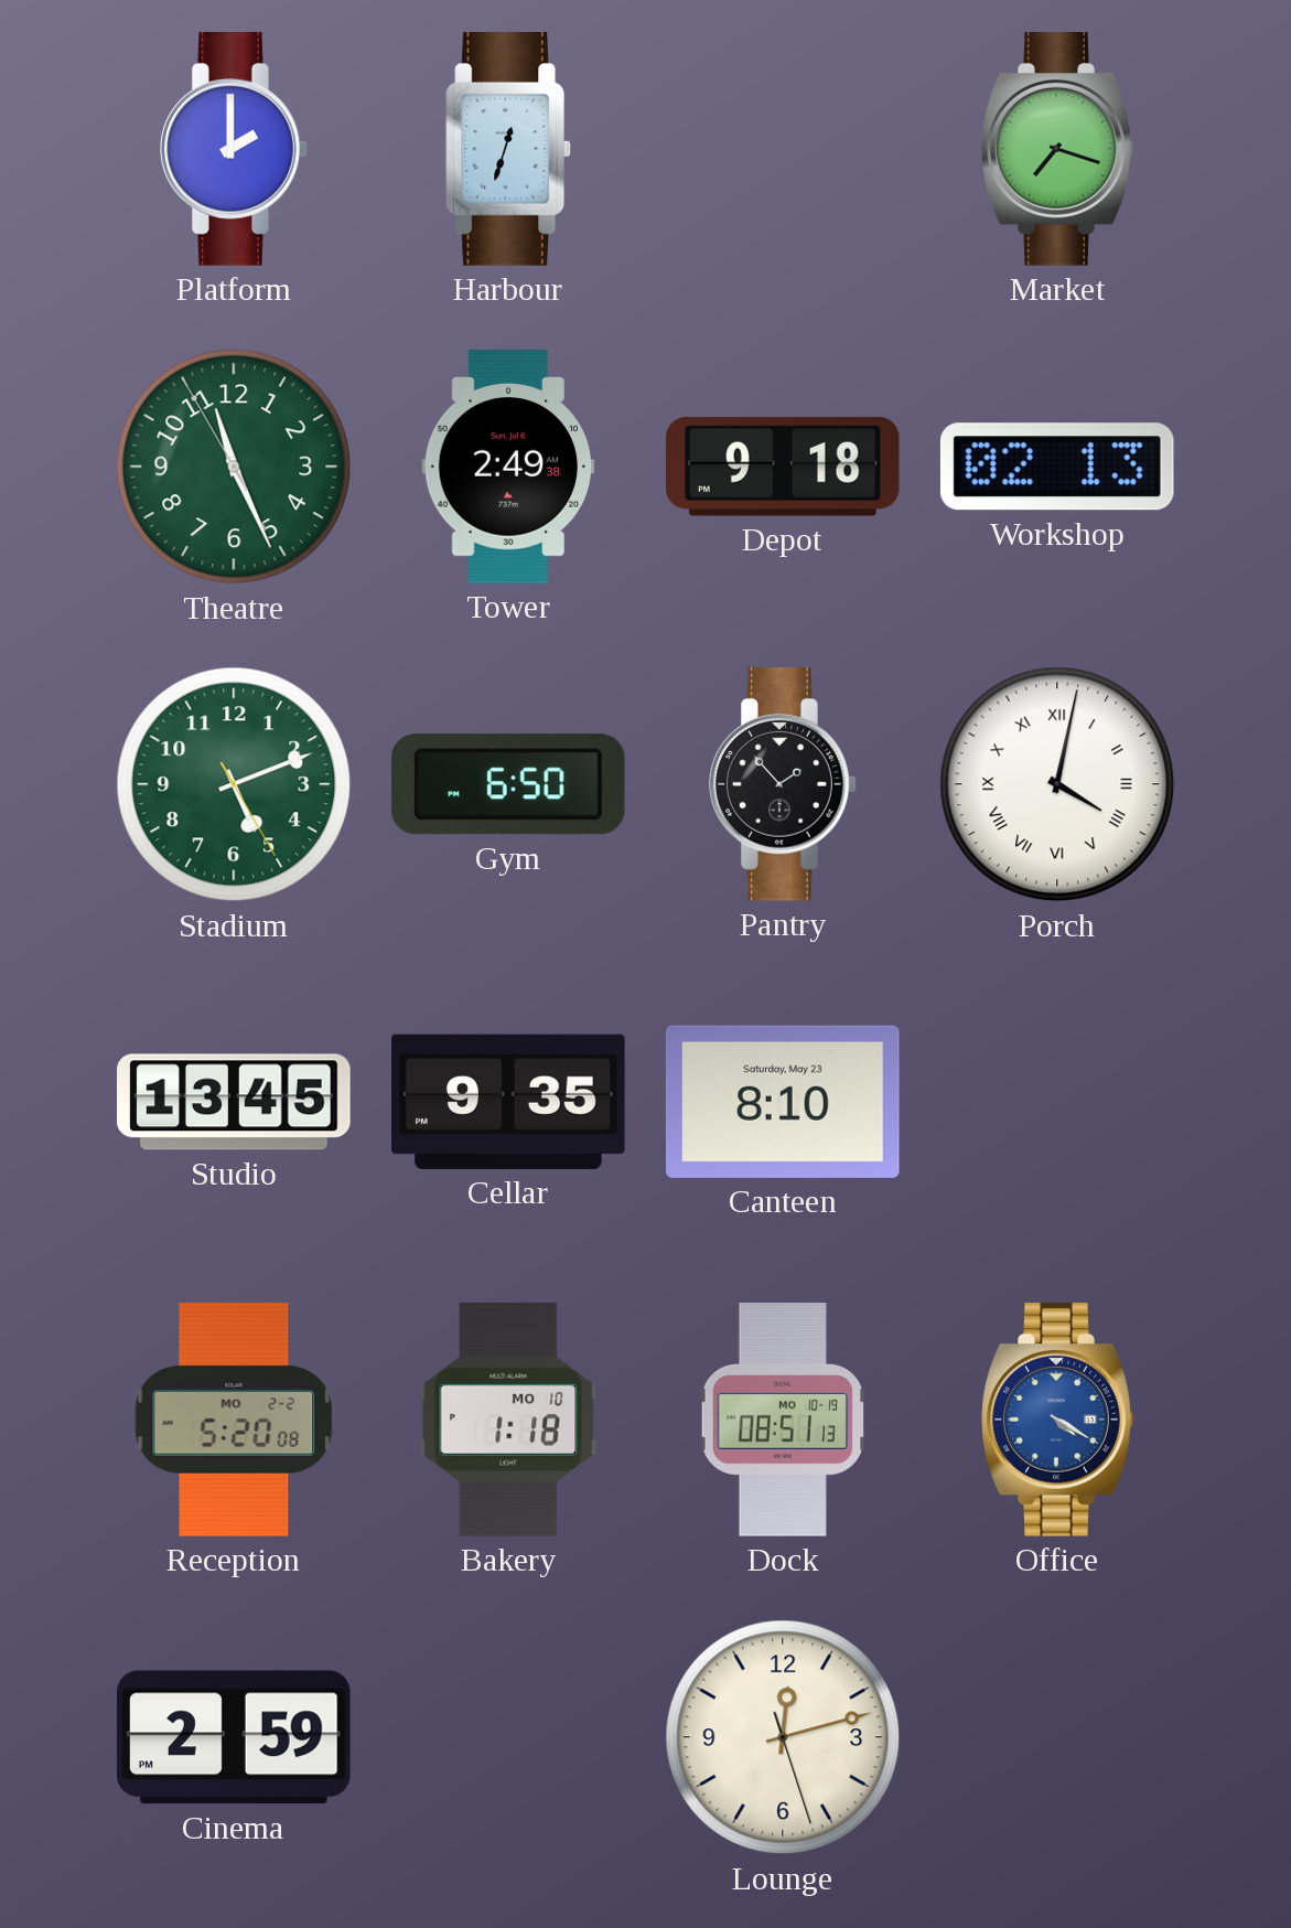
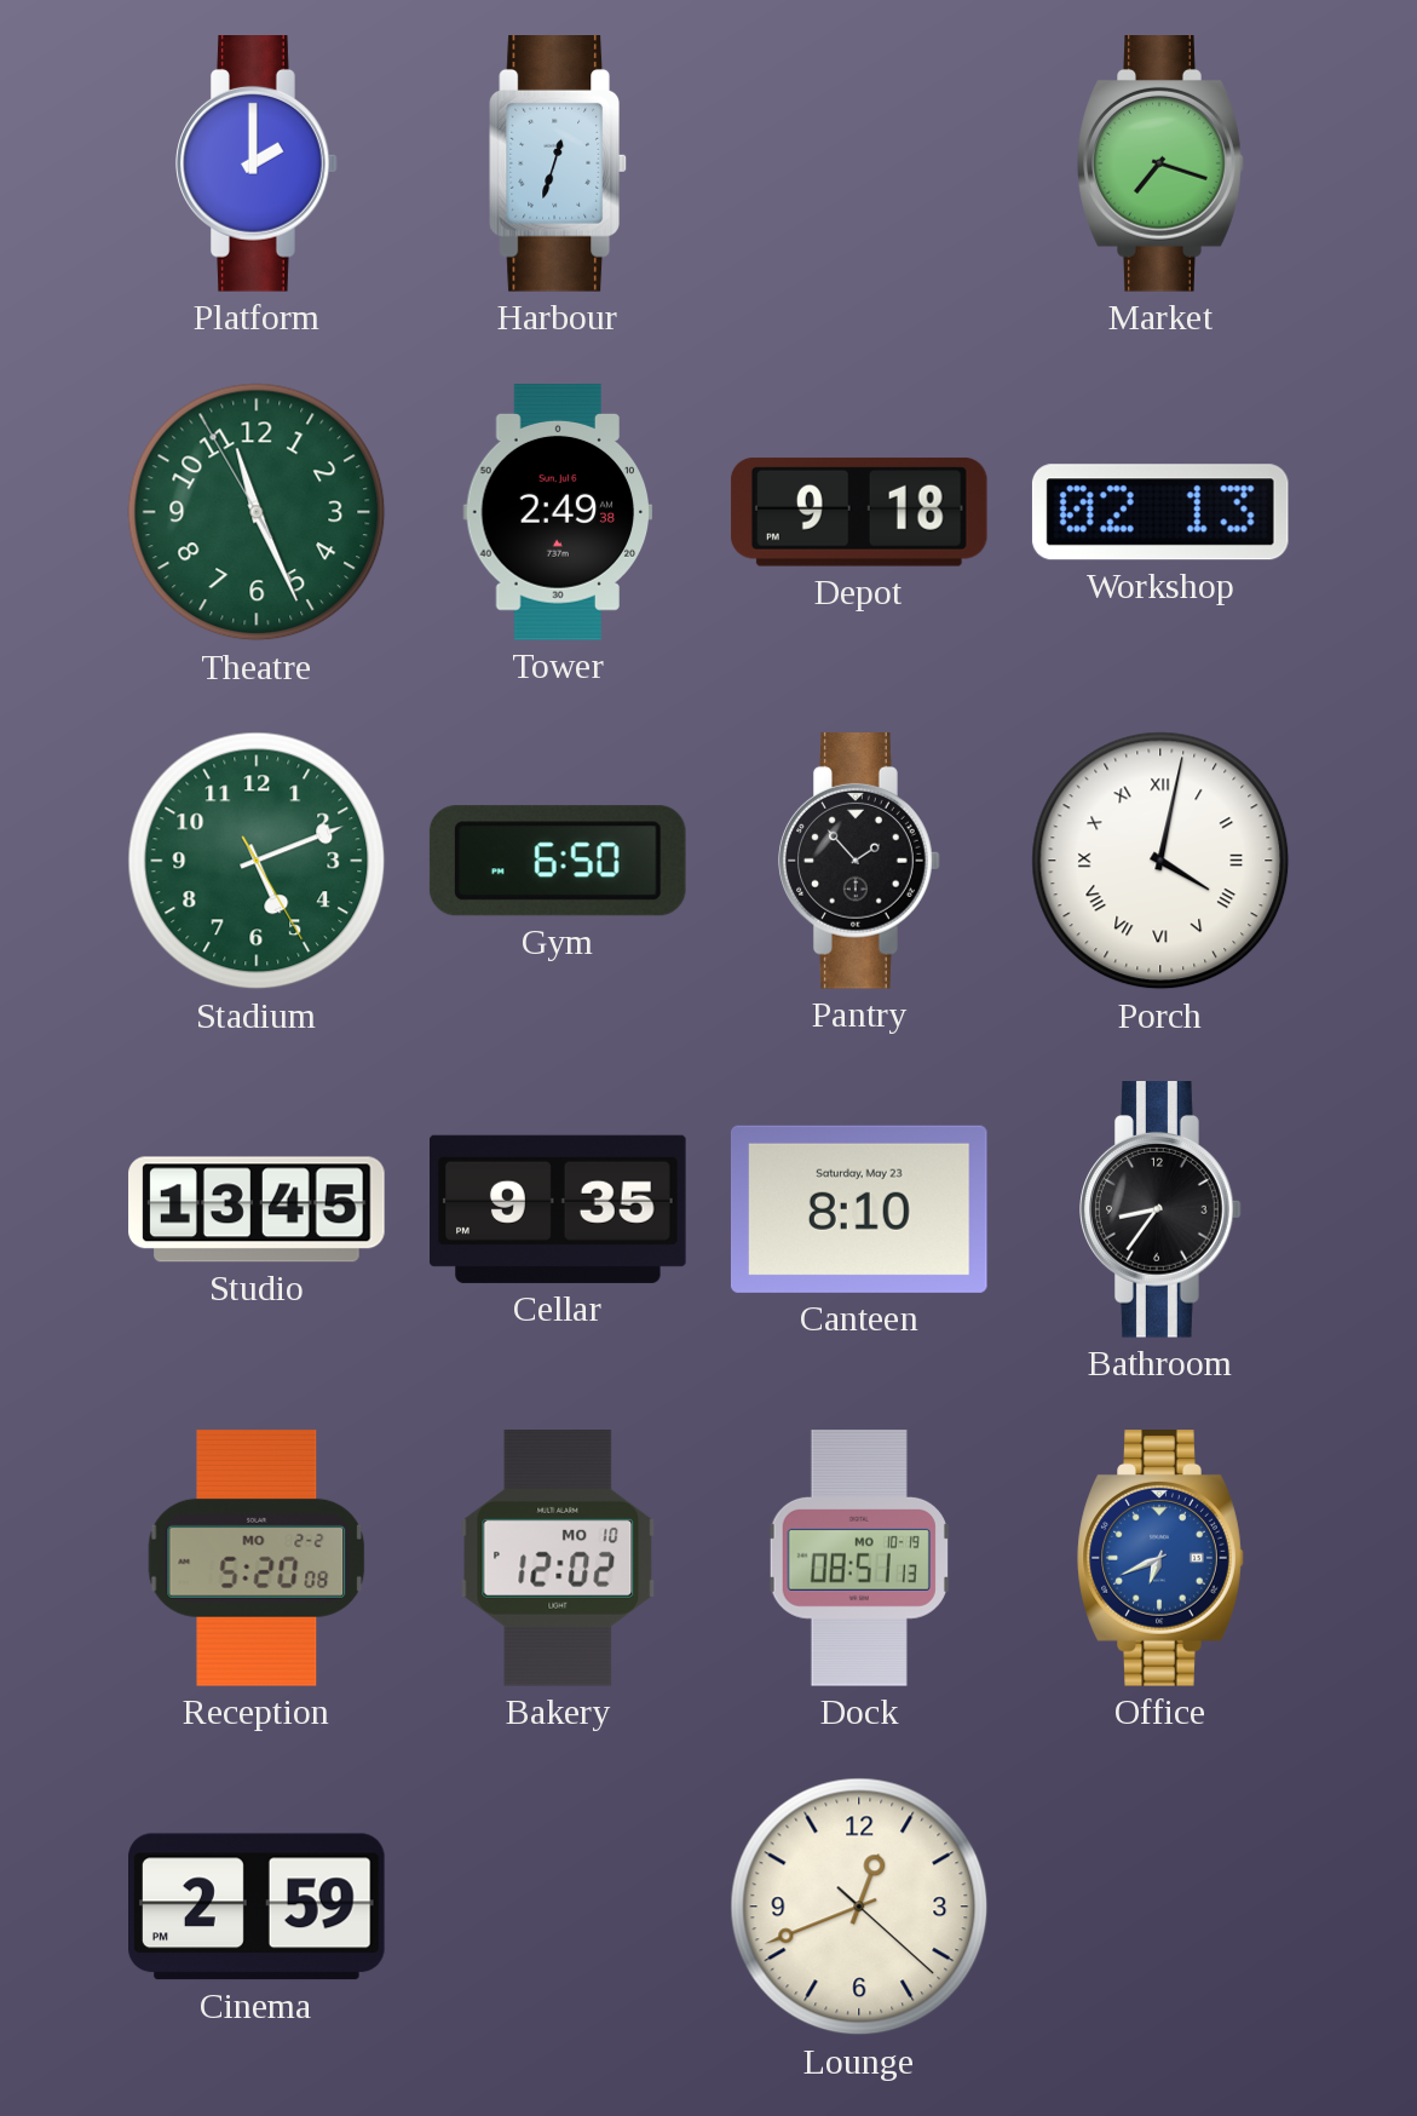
Bathroom: none -> 8:36 (1160, 1211)
Bakery: 1:18 -> 12:02 (558, 1558)
Office: 4:20 -> 6:41 (1160, 1559)
Lounge: 12:12 -> 12:41 (859, 1907)
